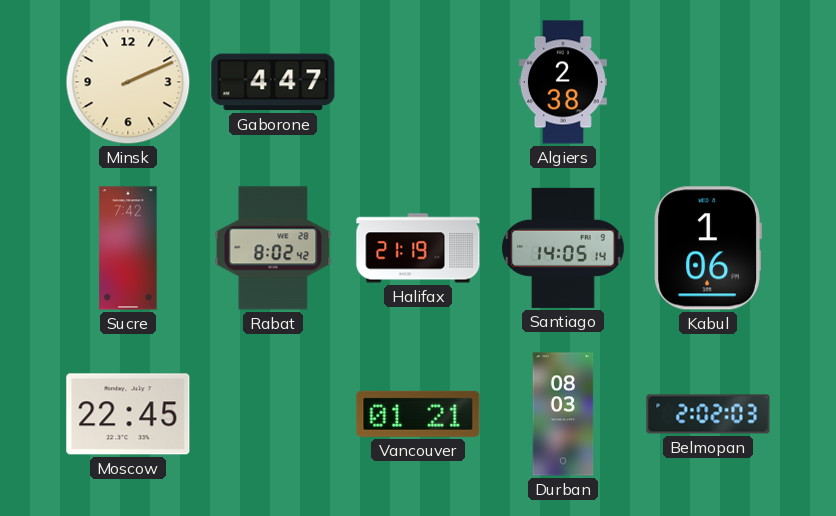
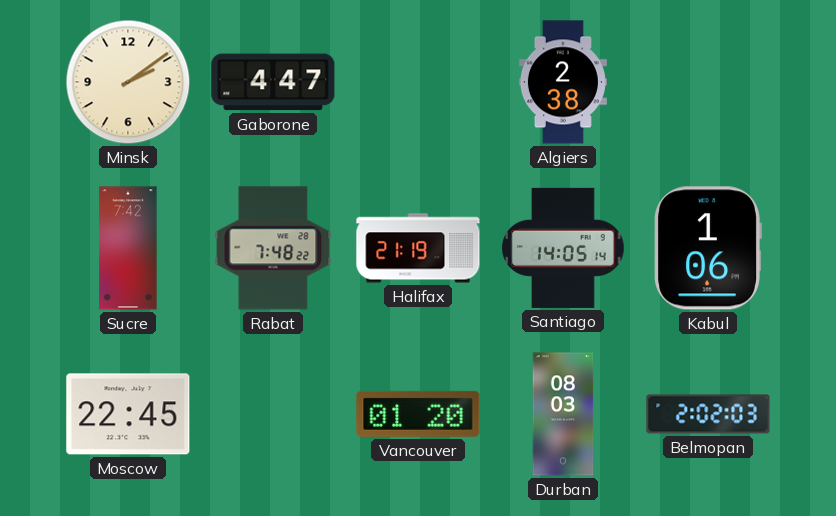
Minsk: 2:11 -> 2:09 (128, 82)
Rabat: 8:02 -> 7:48 (273, 248)
Vancouver: 01:21 -> 01:20 (418, 414)
